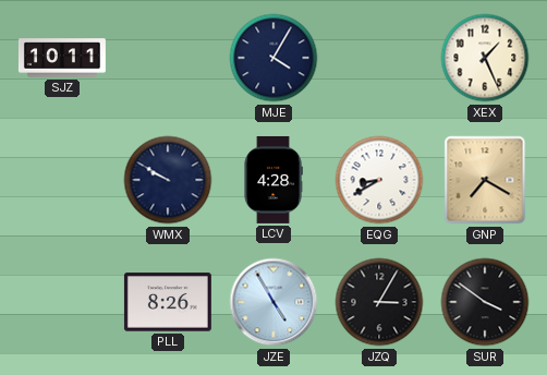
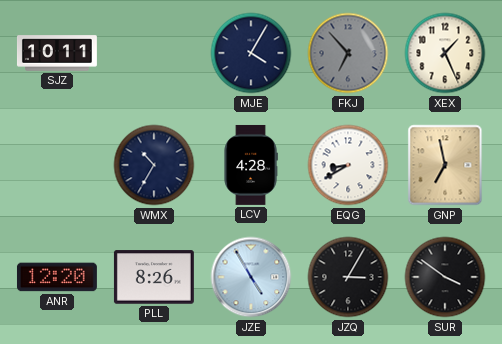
FKJ: none -> 6:53 (348, 53)
WMX: 9:50 -> 10:35 (154, 165)
GNP: 7:20 -> 6:58 (445, 165)
ANR: none -> 12:20 (57, 277)
